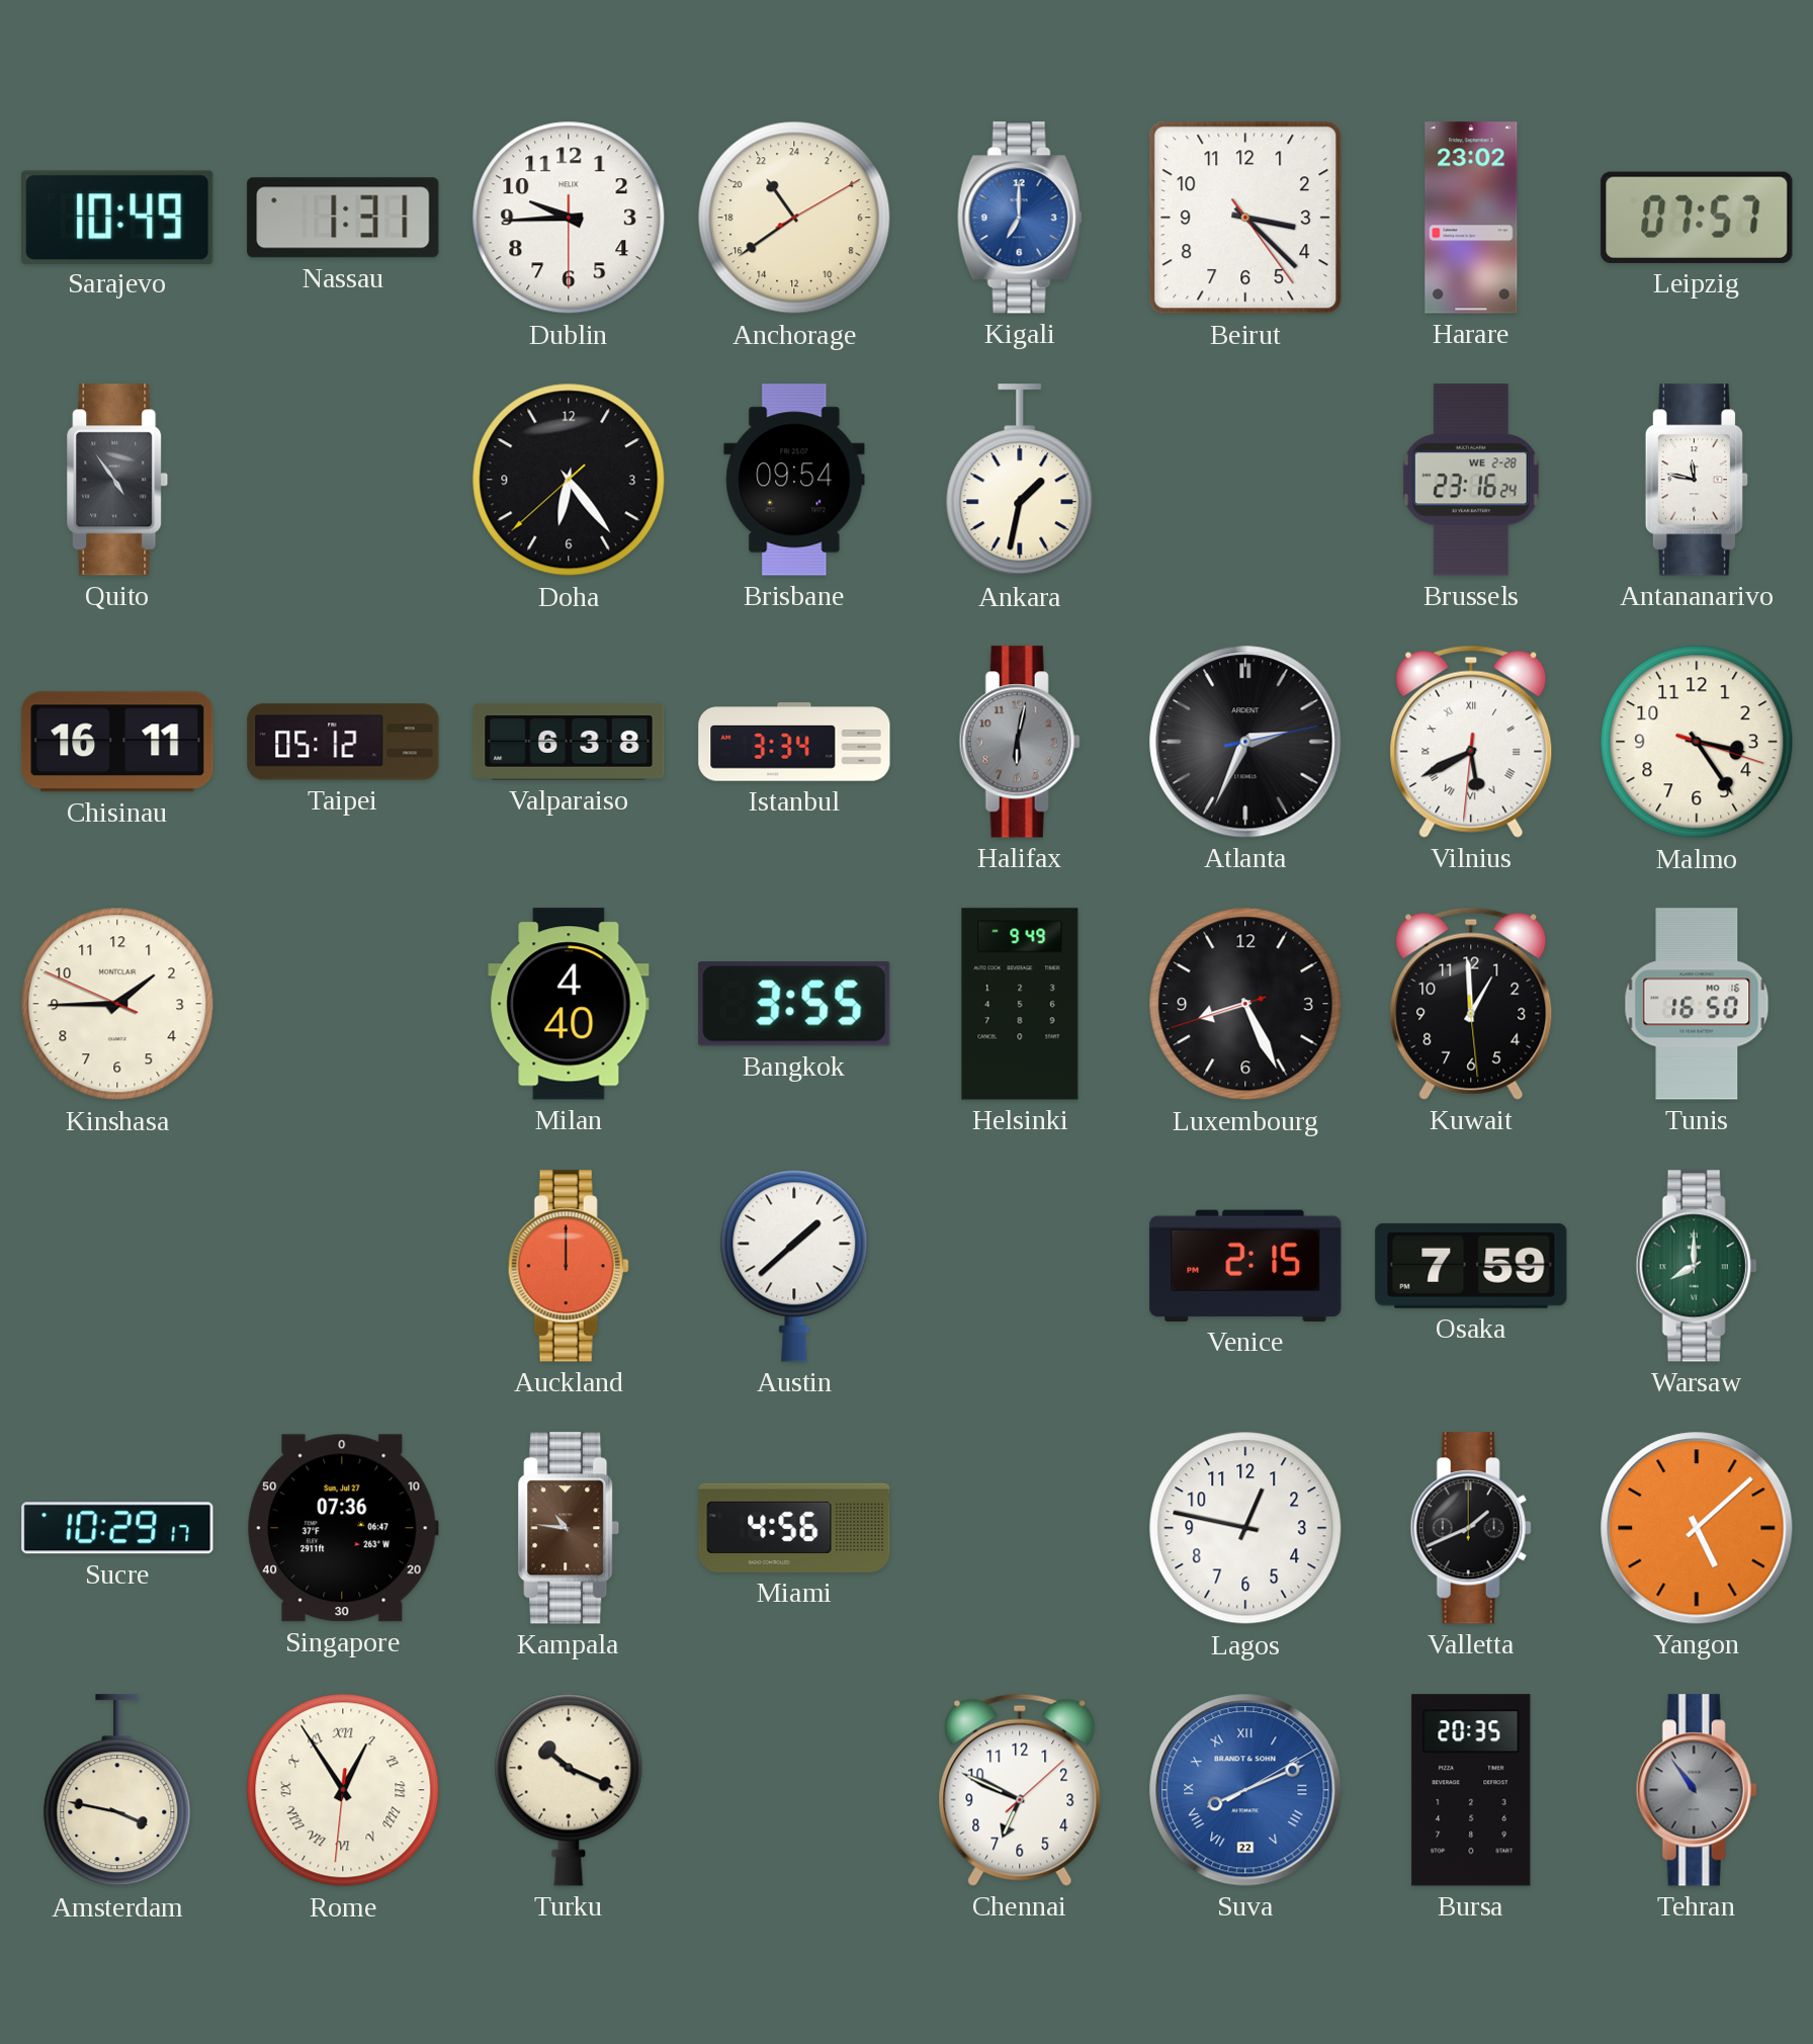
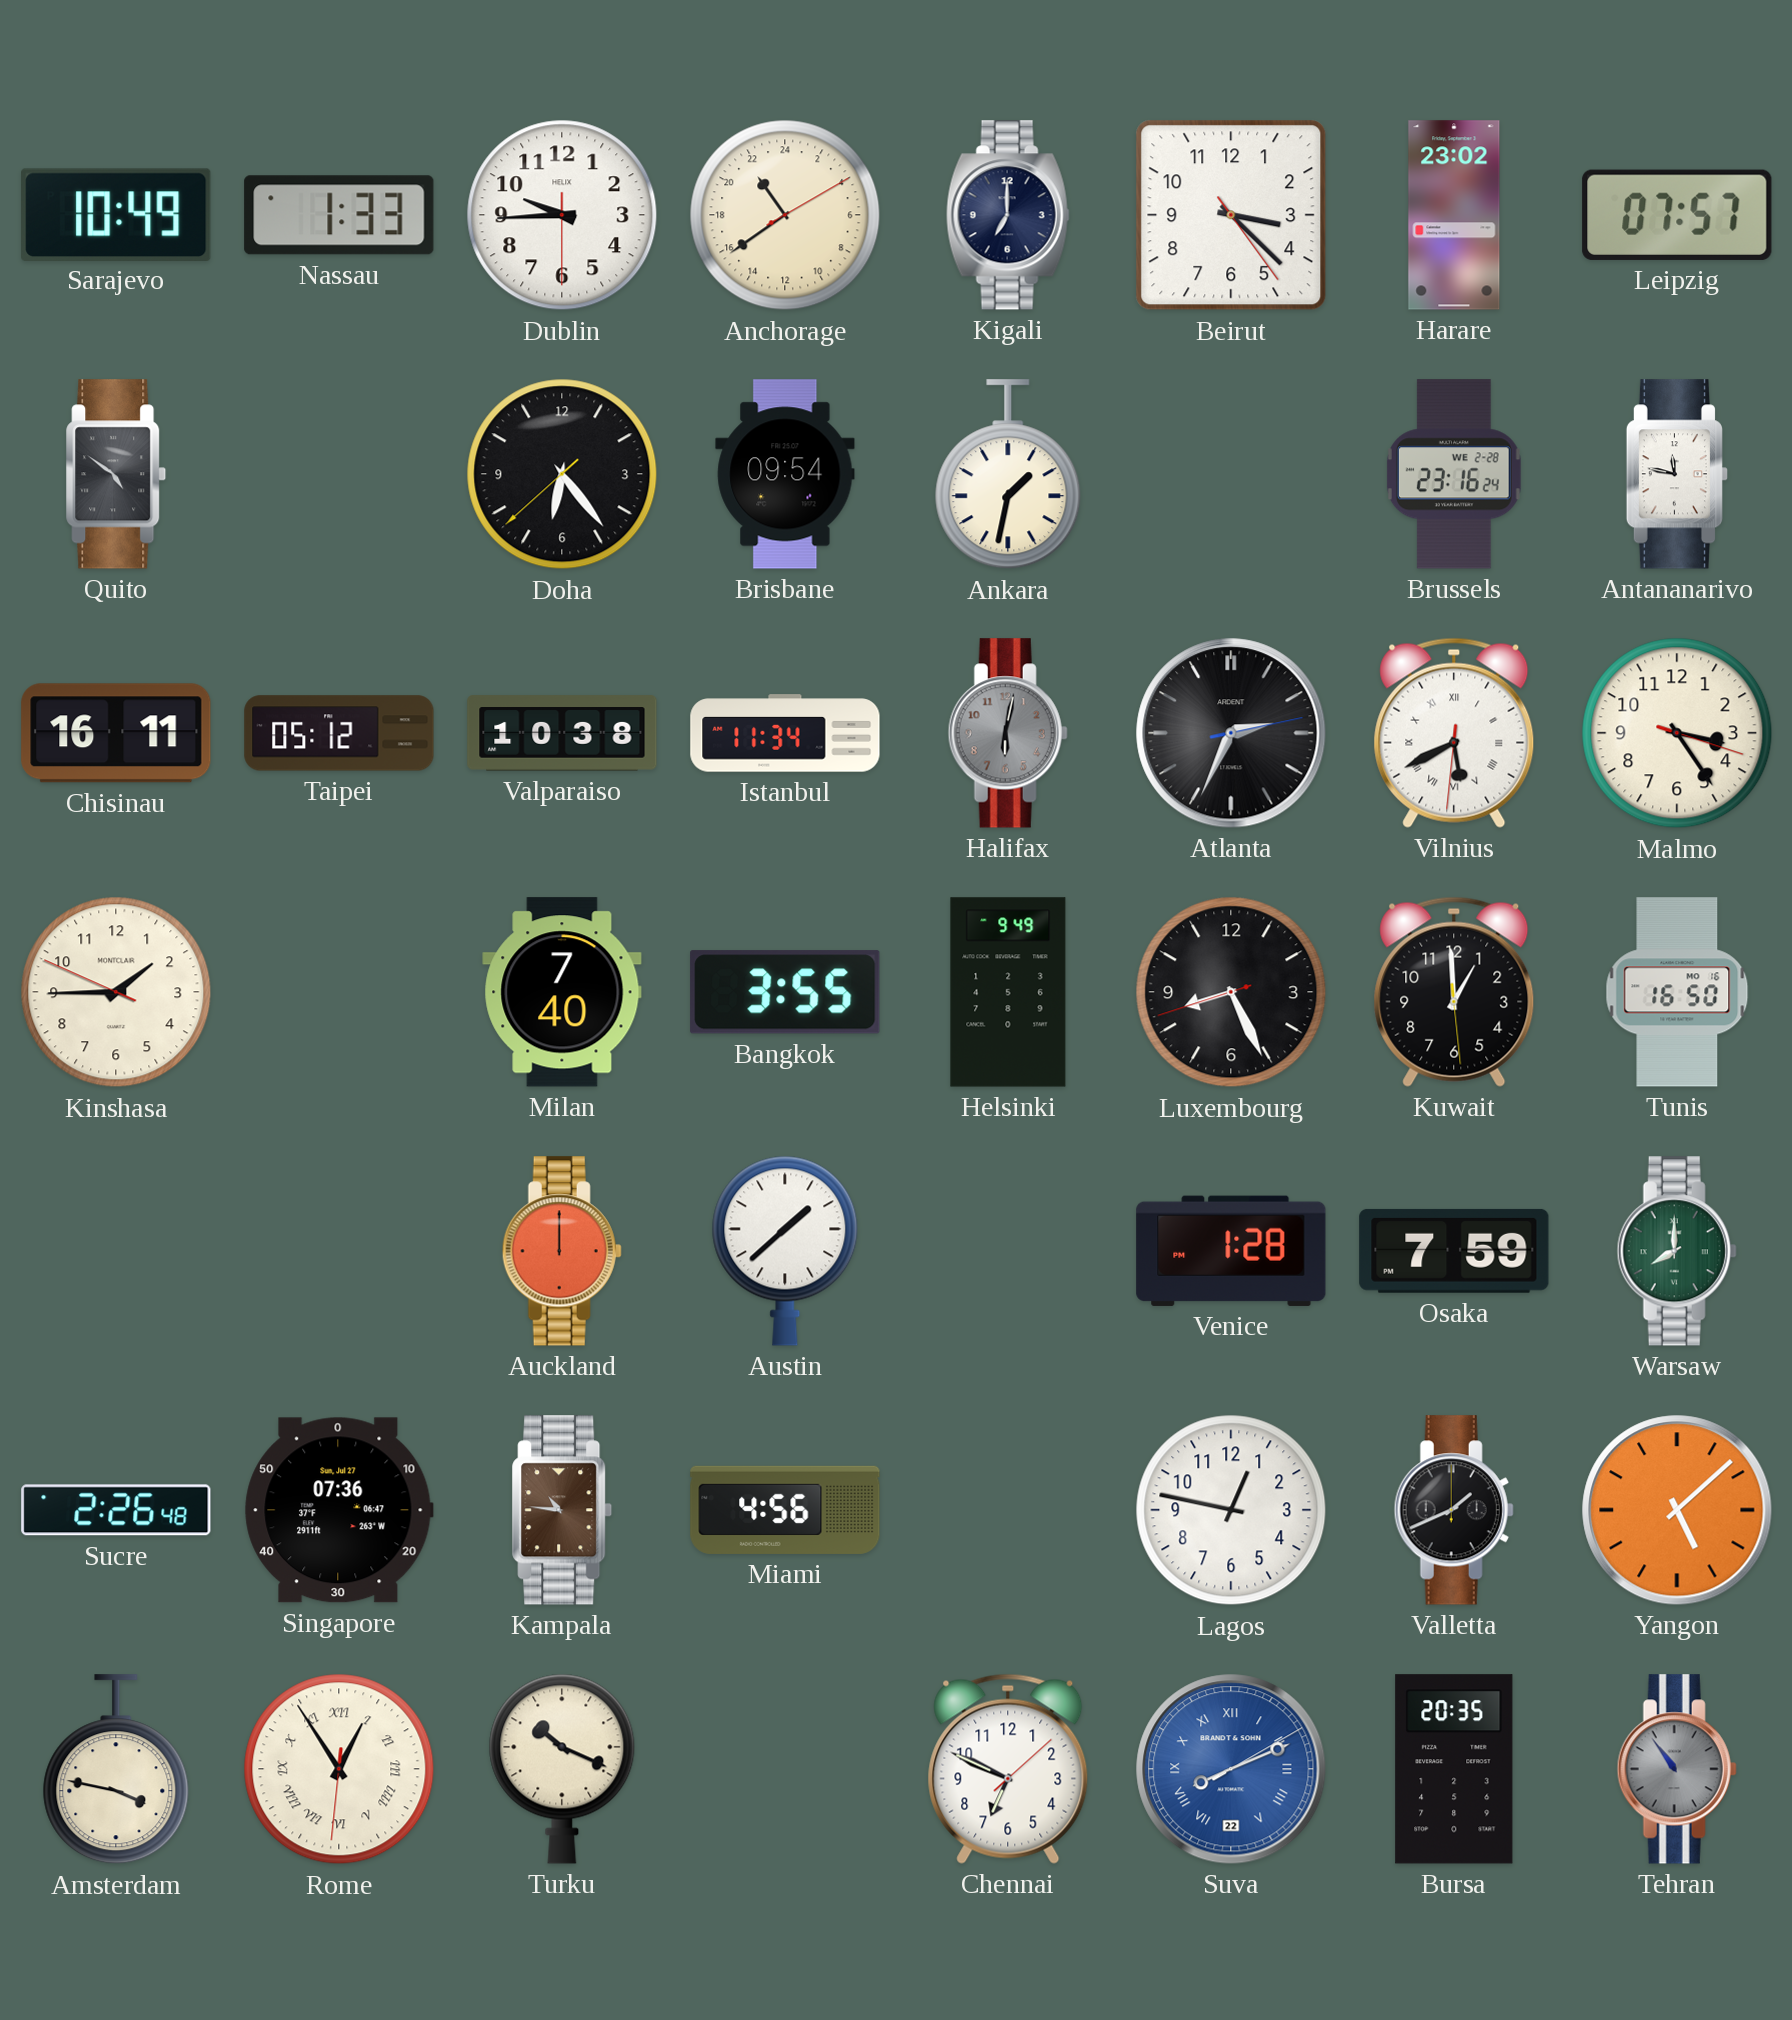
Nassau: 1:31 -> 1:33 (339, 215)
Kigali dial: blue -> navy (1008, 215)
Quito: 4:54 -> 4:51 (116, 474)
Valparaiso: 6:38 -> 10:38 (562, 733)
Istanbul: 3:34 -> 11:34 (785, 733)
Milan: 4:40 -> 7:40 (562, 992)
Venice: 2:15 -> 1:28 (1231, 1251)
Sucre: 10:29 -> 2:26 (116, 1510)
